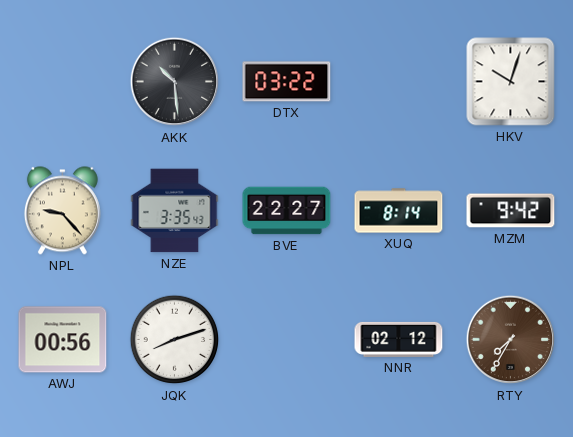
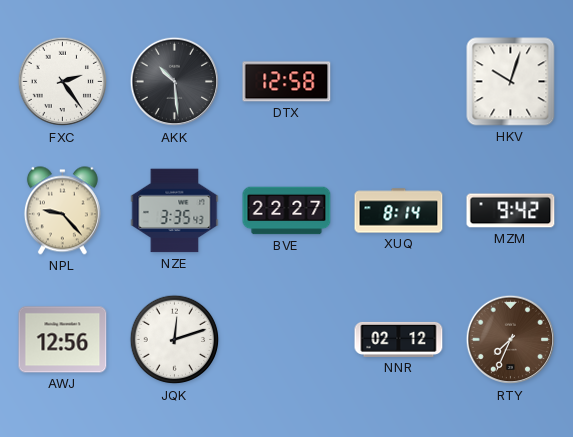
FXC: none -> 2:24 (63, 82)
DTX: 03:22 -> 12:58 (287, 82)
AWJ: 00:56 -> 12:56 (63, 340)
JQK: 8:12 -> 12:12 (175, 340)
RTY: 7:35 -> 7:34 (511, 340)
